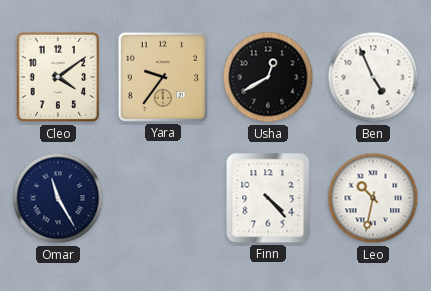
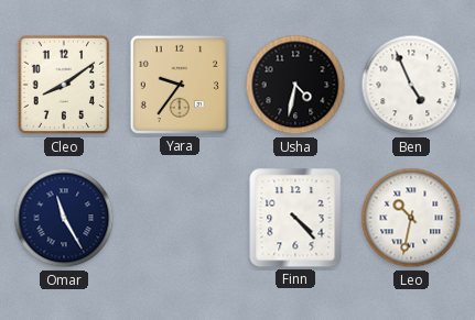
Cleo: 4:09 -> 8:09 (64, 85)
Usha: 12:40 -> 4:32 (295, 85)
